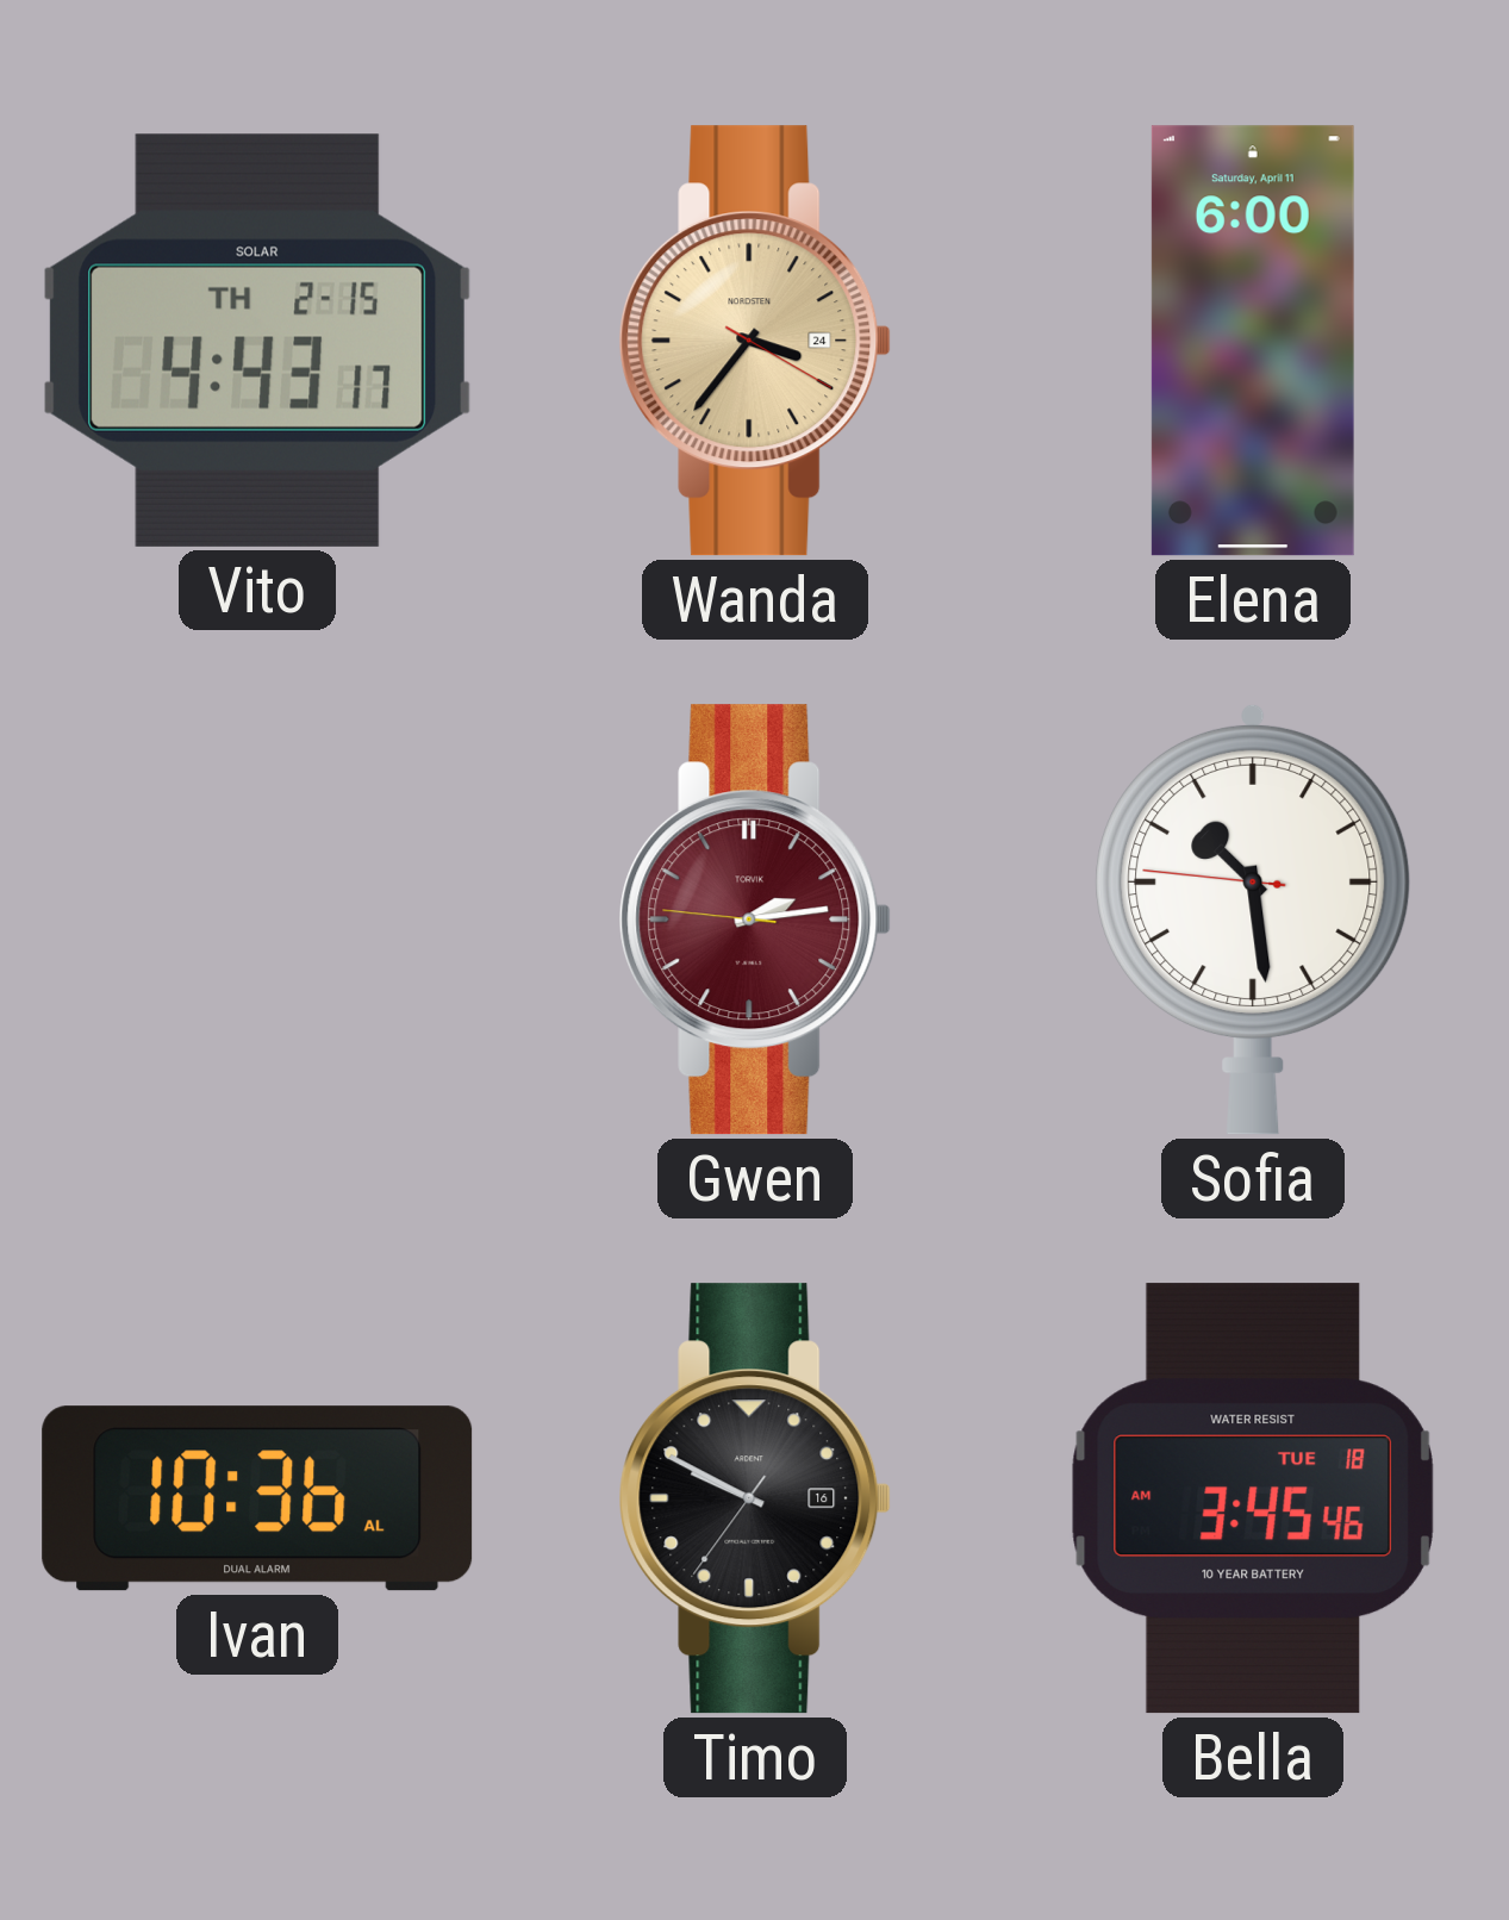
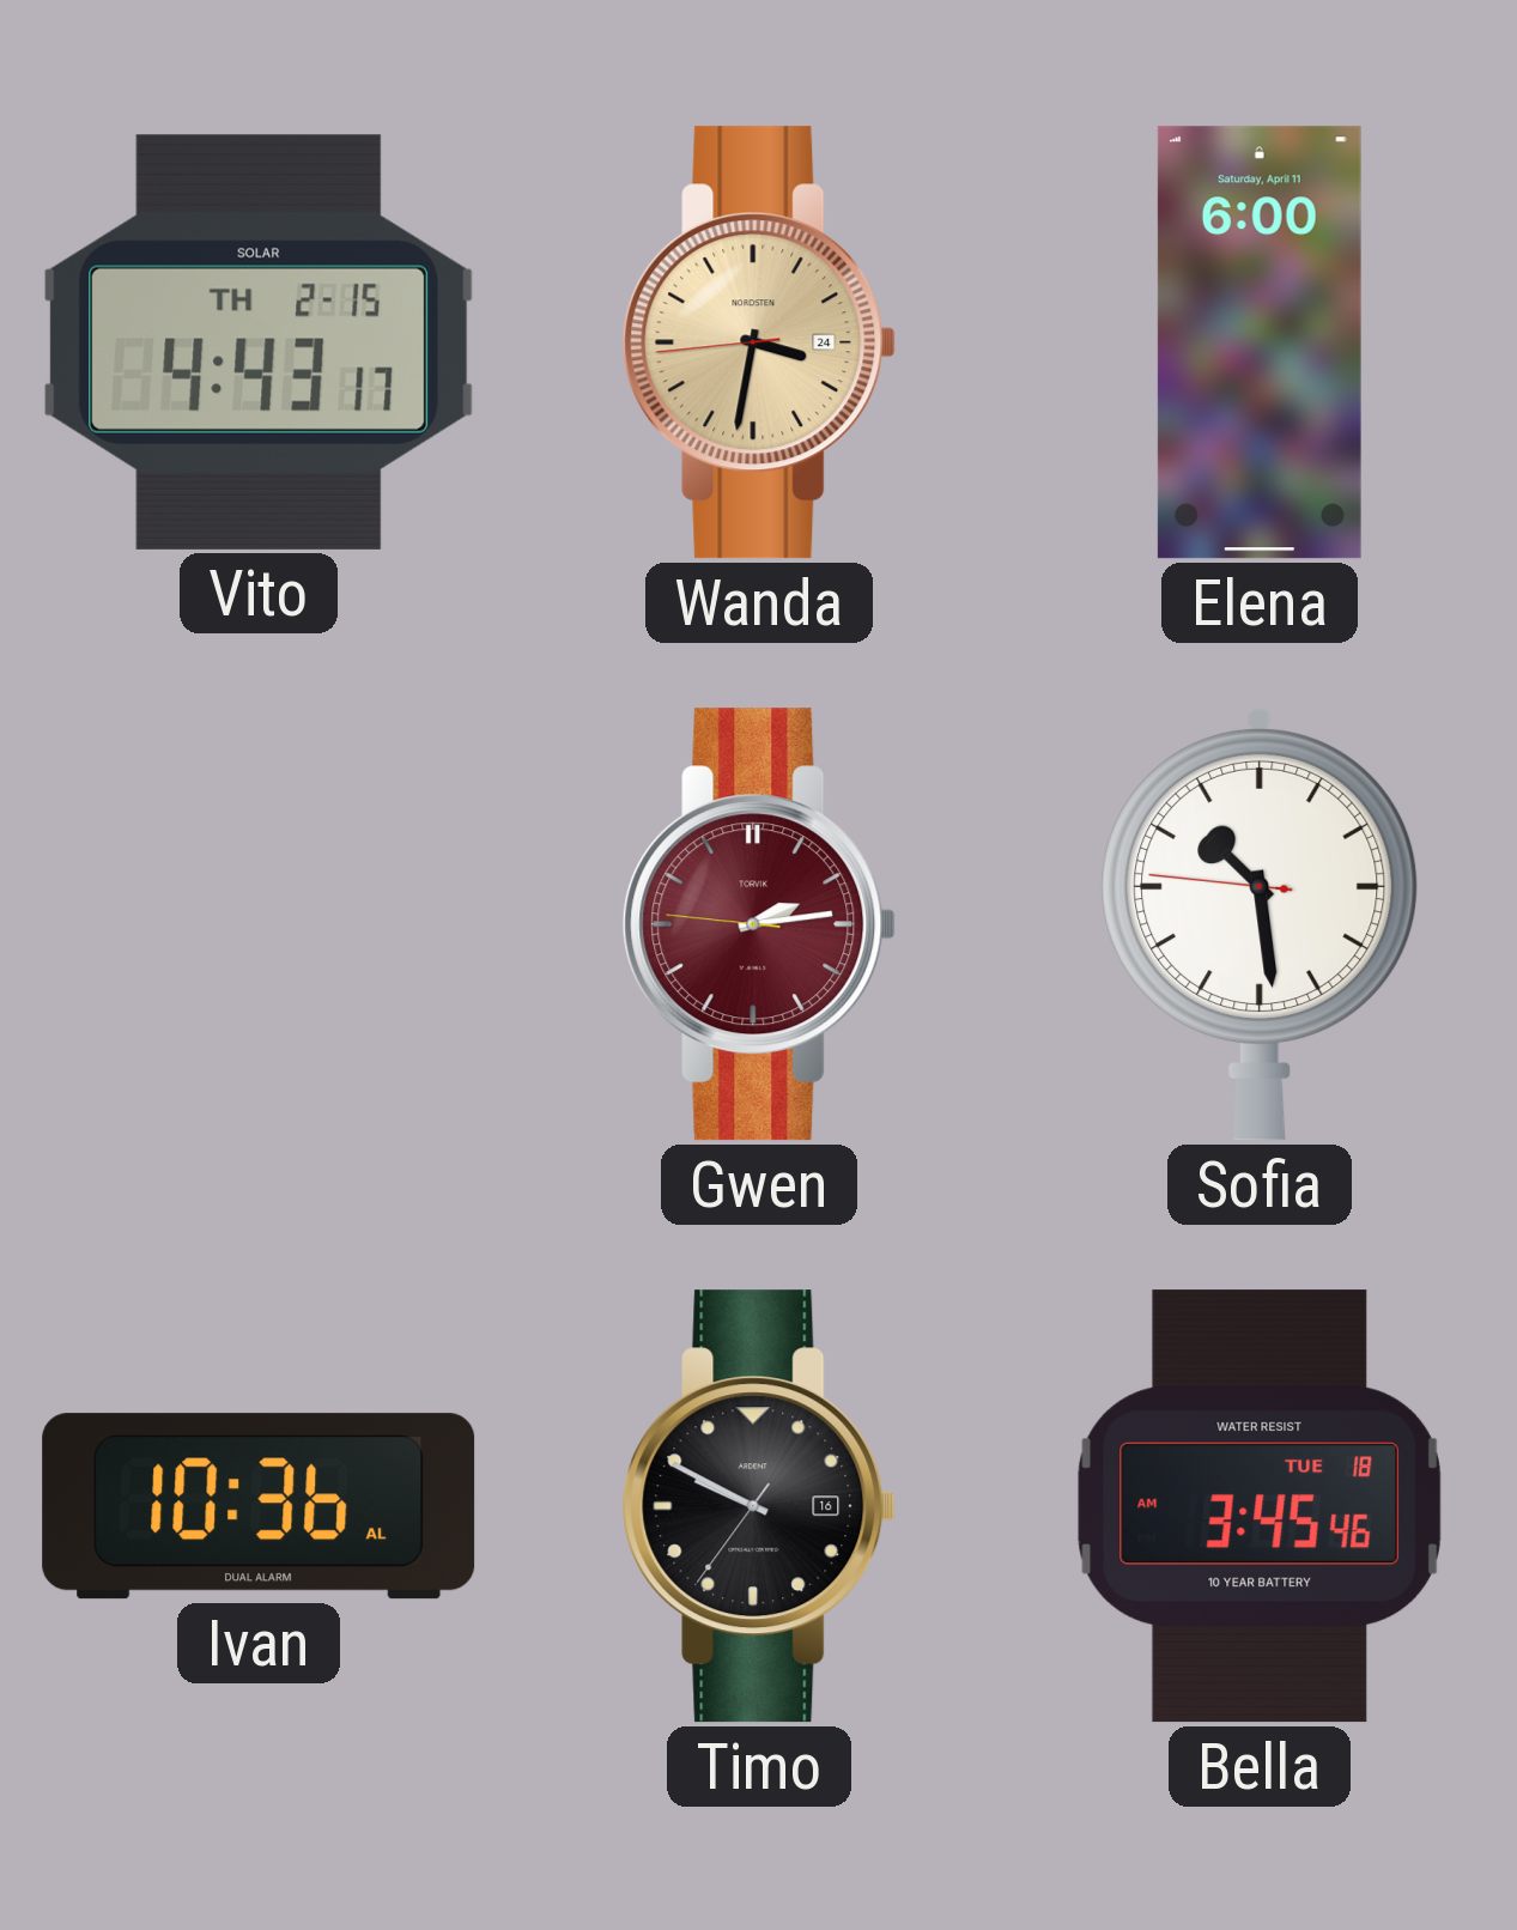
Wanda: 3:36 -> 3:31 (759, 342)
